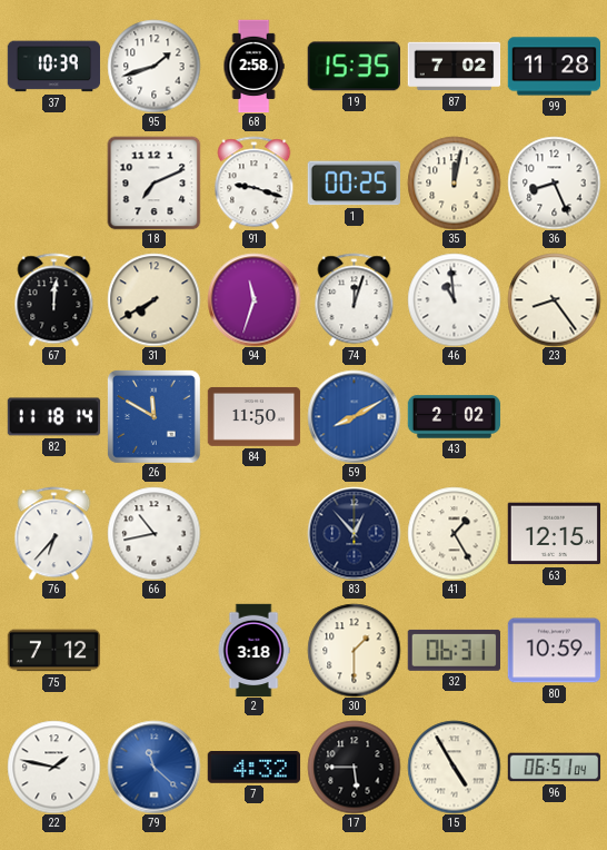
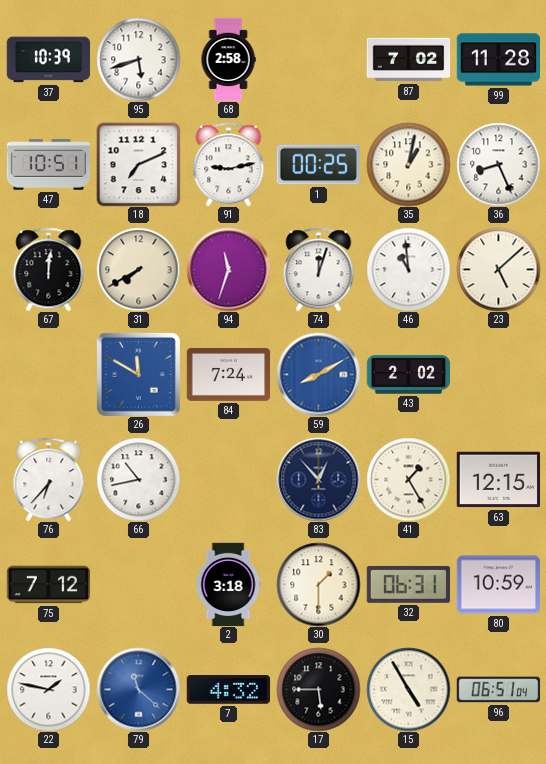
95: 1:42 -> 5:42 (138, 59)
19: 15:35 -> none (354, 67)
47: none -> 10:51 (48, 165)
91: 9:18 -> 9:13 (229, 164)
35: 12:02 -> 1:02 (408, 164)
23: 8:24 -> 5:08 (498, 269)
82: 11:18 -> none (53, 417)
84: 11:50 -> 7:24 (228, 374)
